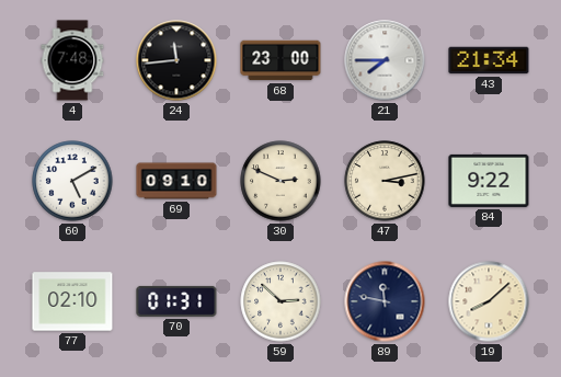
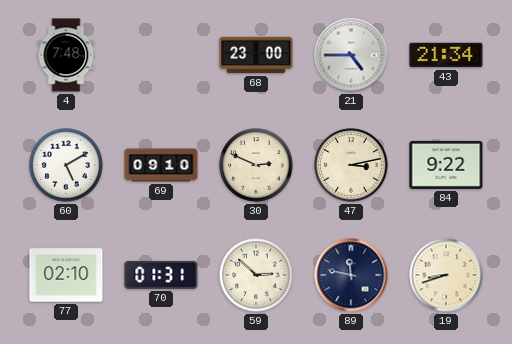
24: 11:44 -> none (176, 60)
21: 7:45 -> 4:45 (351, 55)
19: 8:08 -> 8:42 (446, 275)
